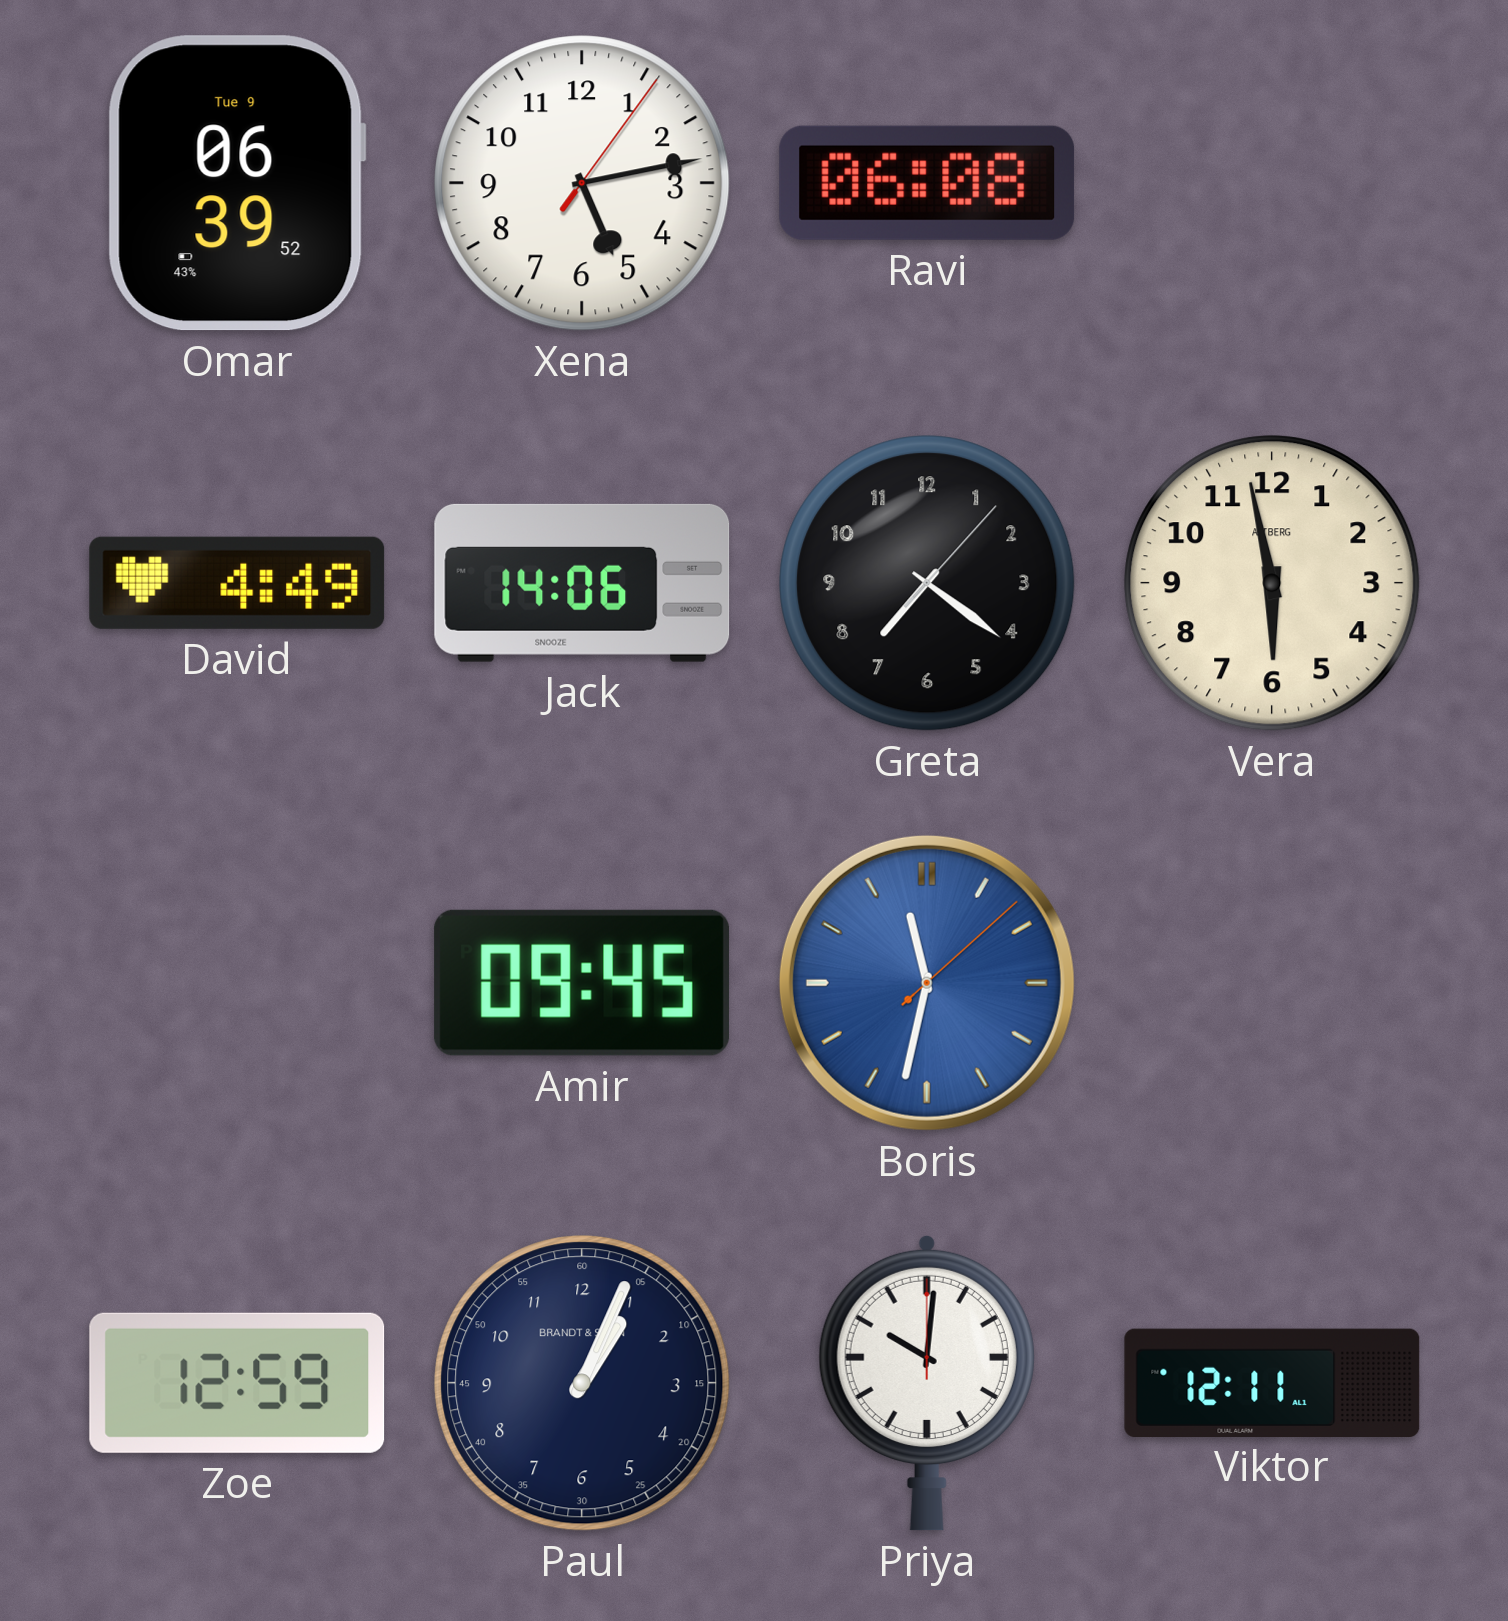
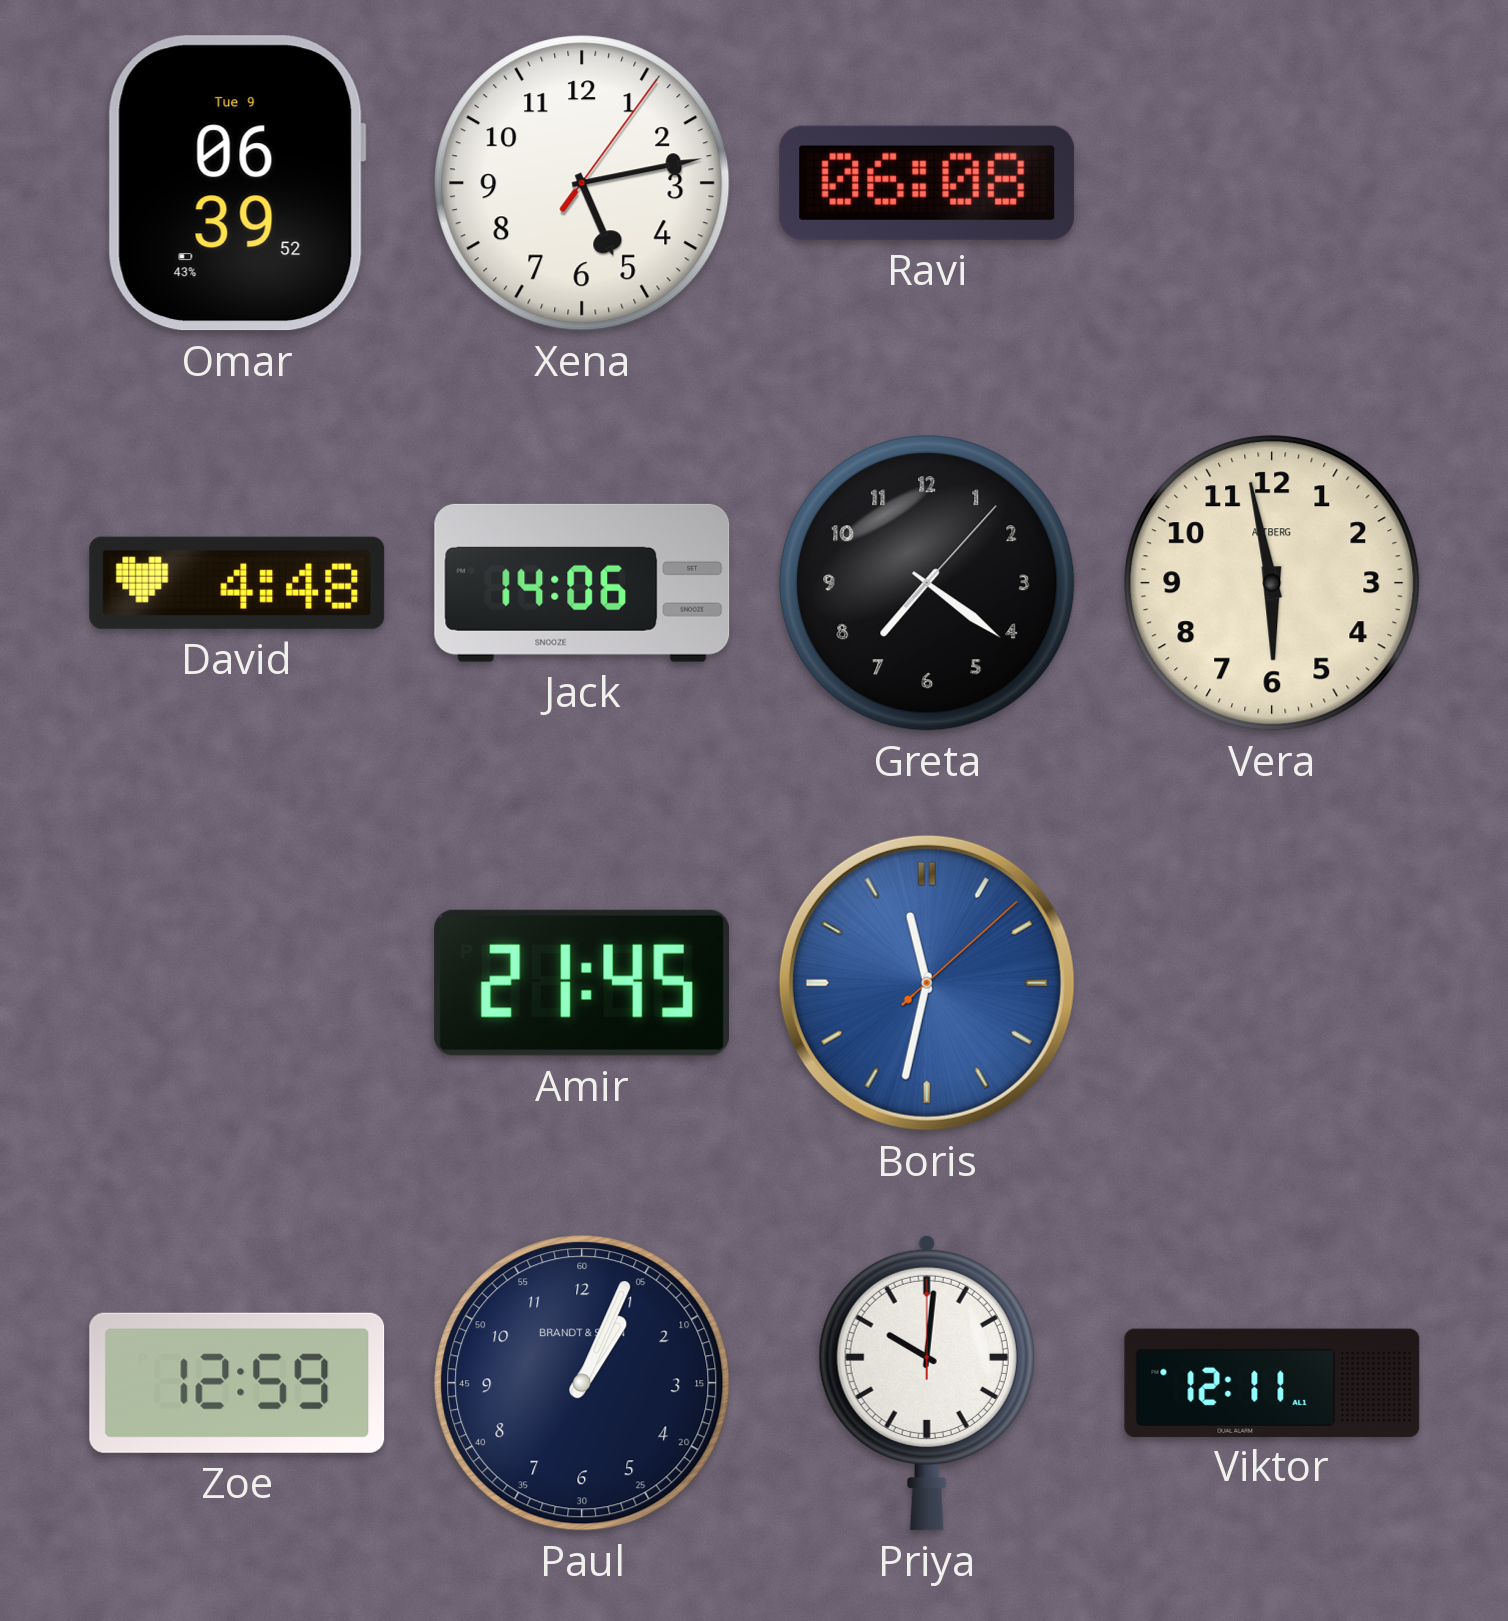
David: 4:49 -> 4:48 (237, 583)
Amir: 09:45 -> 21:45 (582, 983)
